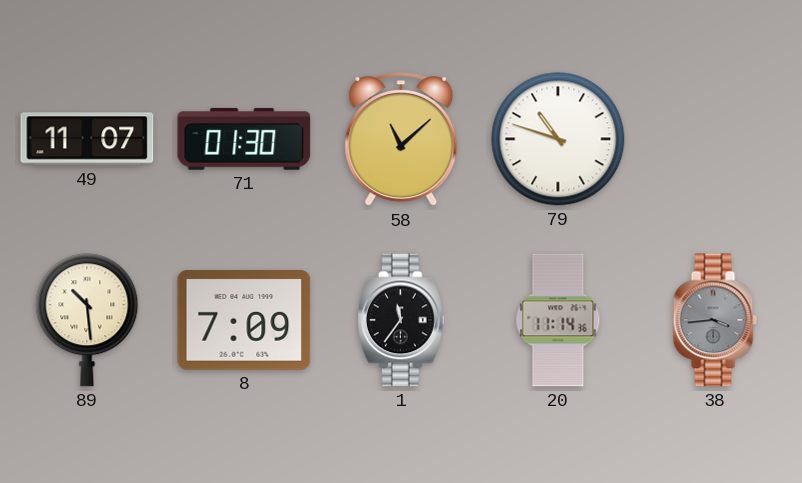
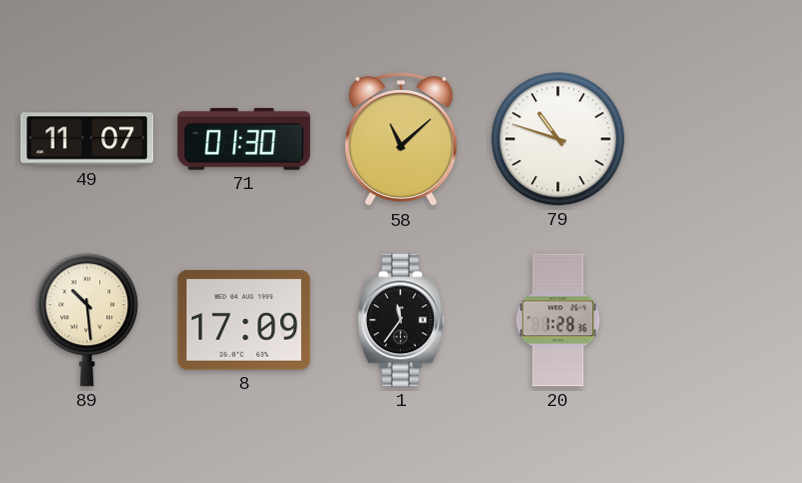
8: 7:09 -> 17:09 (244, 321)
20: 11:14 -> 1:28 (558, 320)
38: 3:44 -> none (715, 320)
